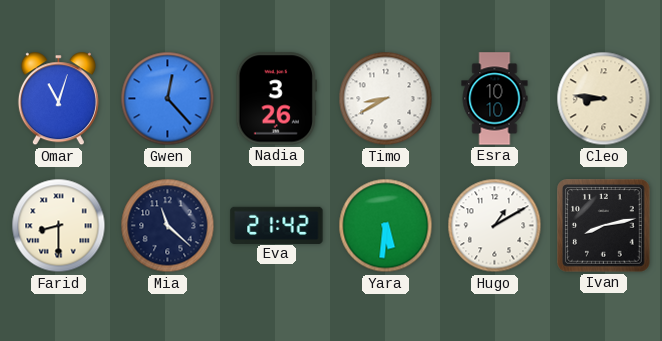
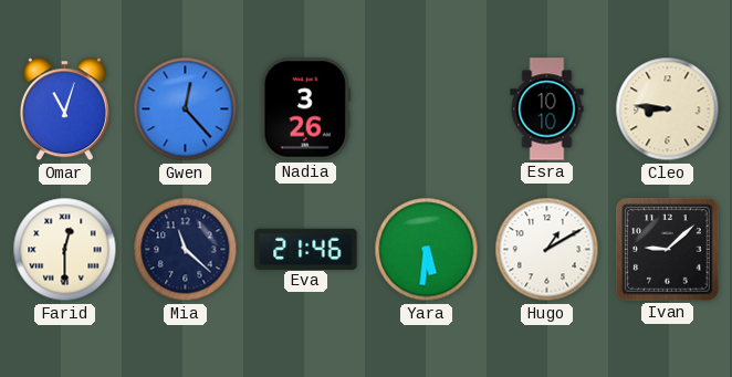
Timo: 8:40 -> none (386, 99)
Farid: 8:30 -> 12:30 (65, 250)
Eva: 21:42 -> 21:46 (306, 249)
Ivan: 8:13 -> 9:08 (668, 250)
